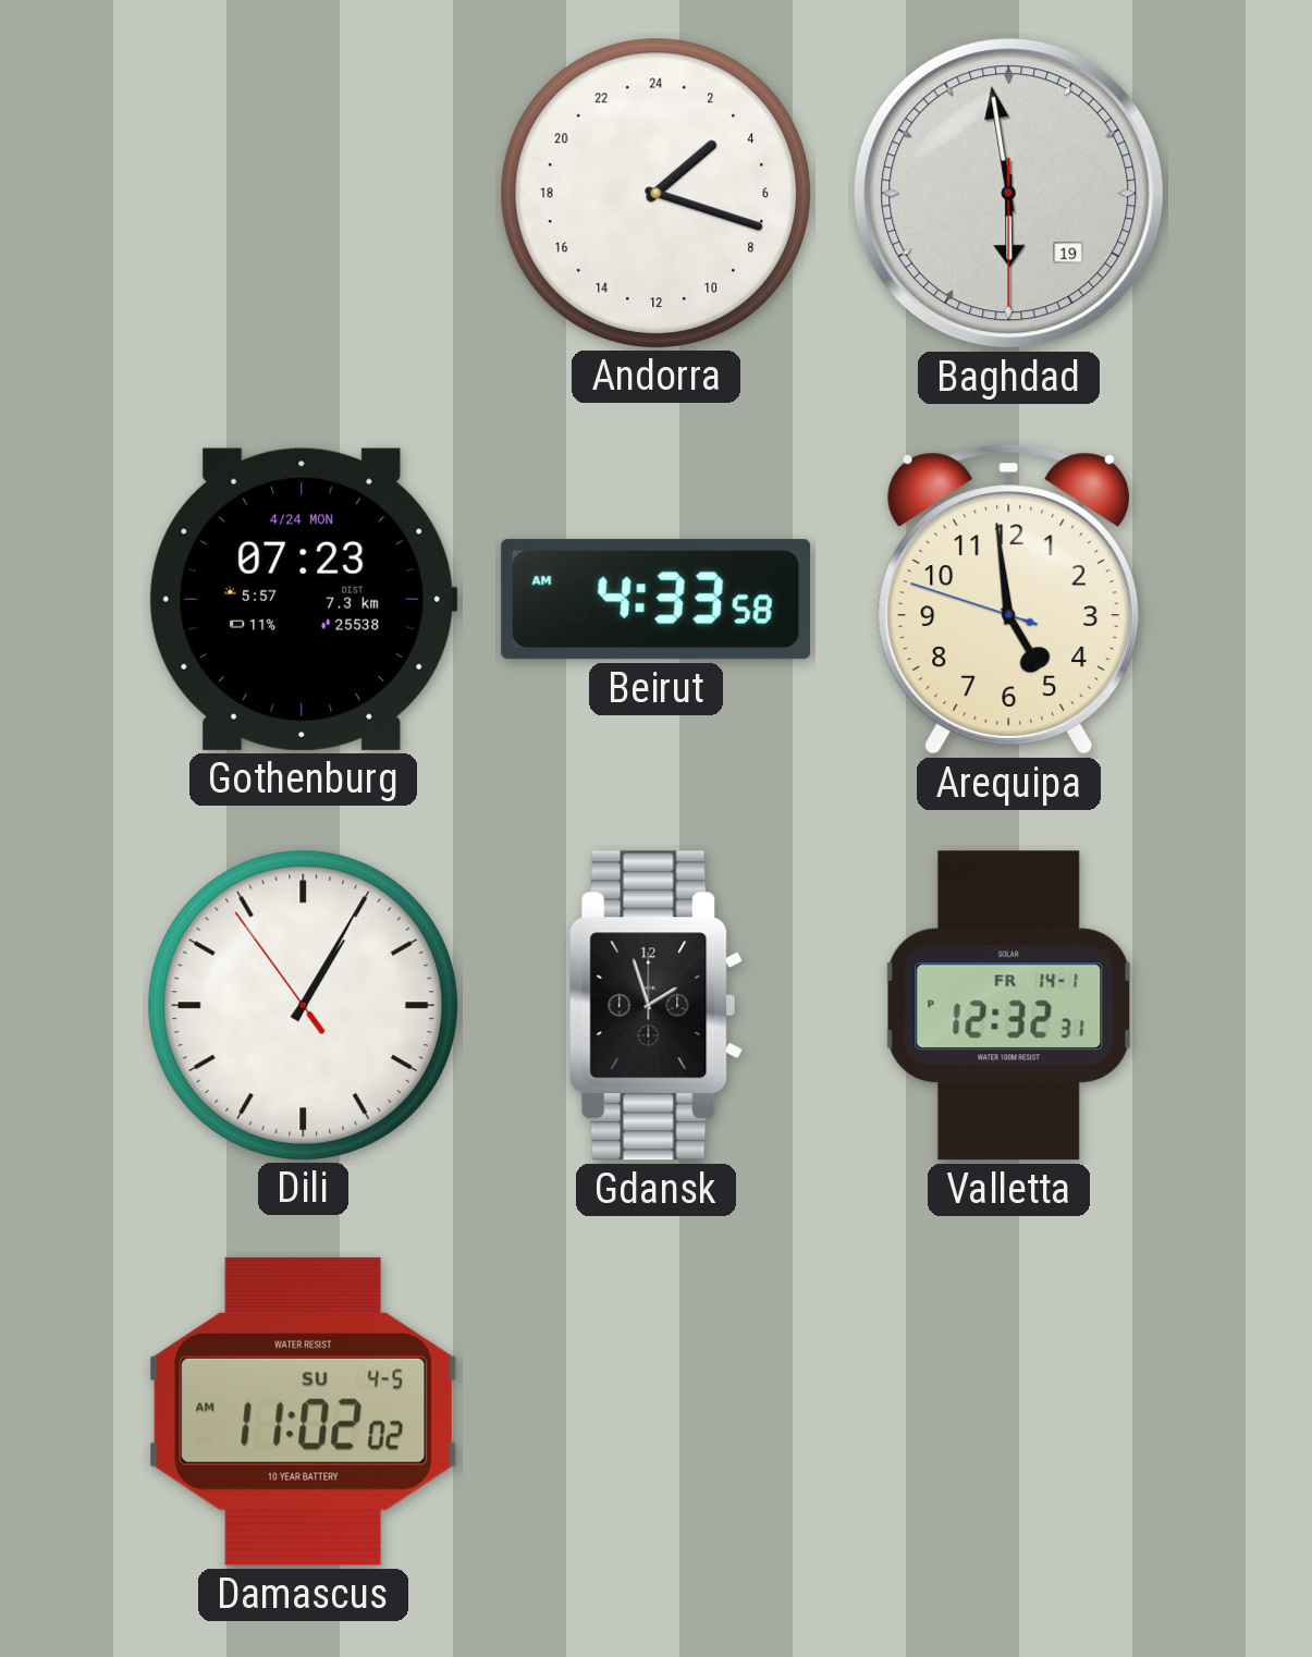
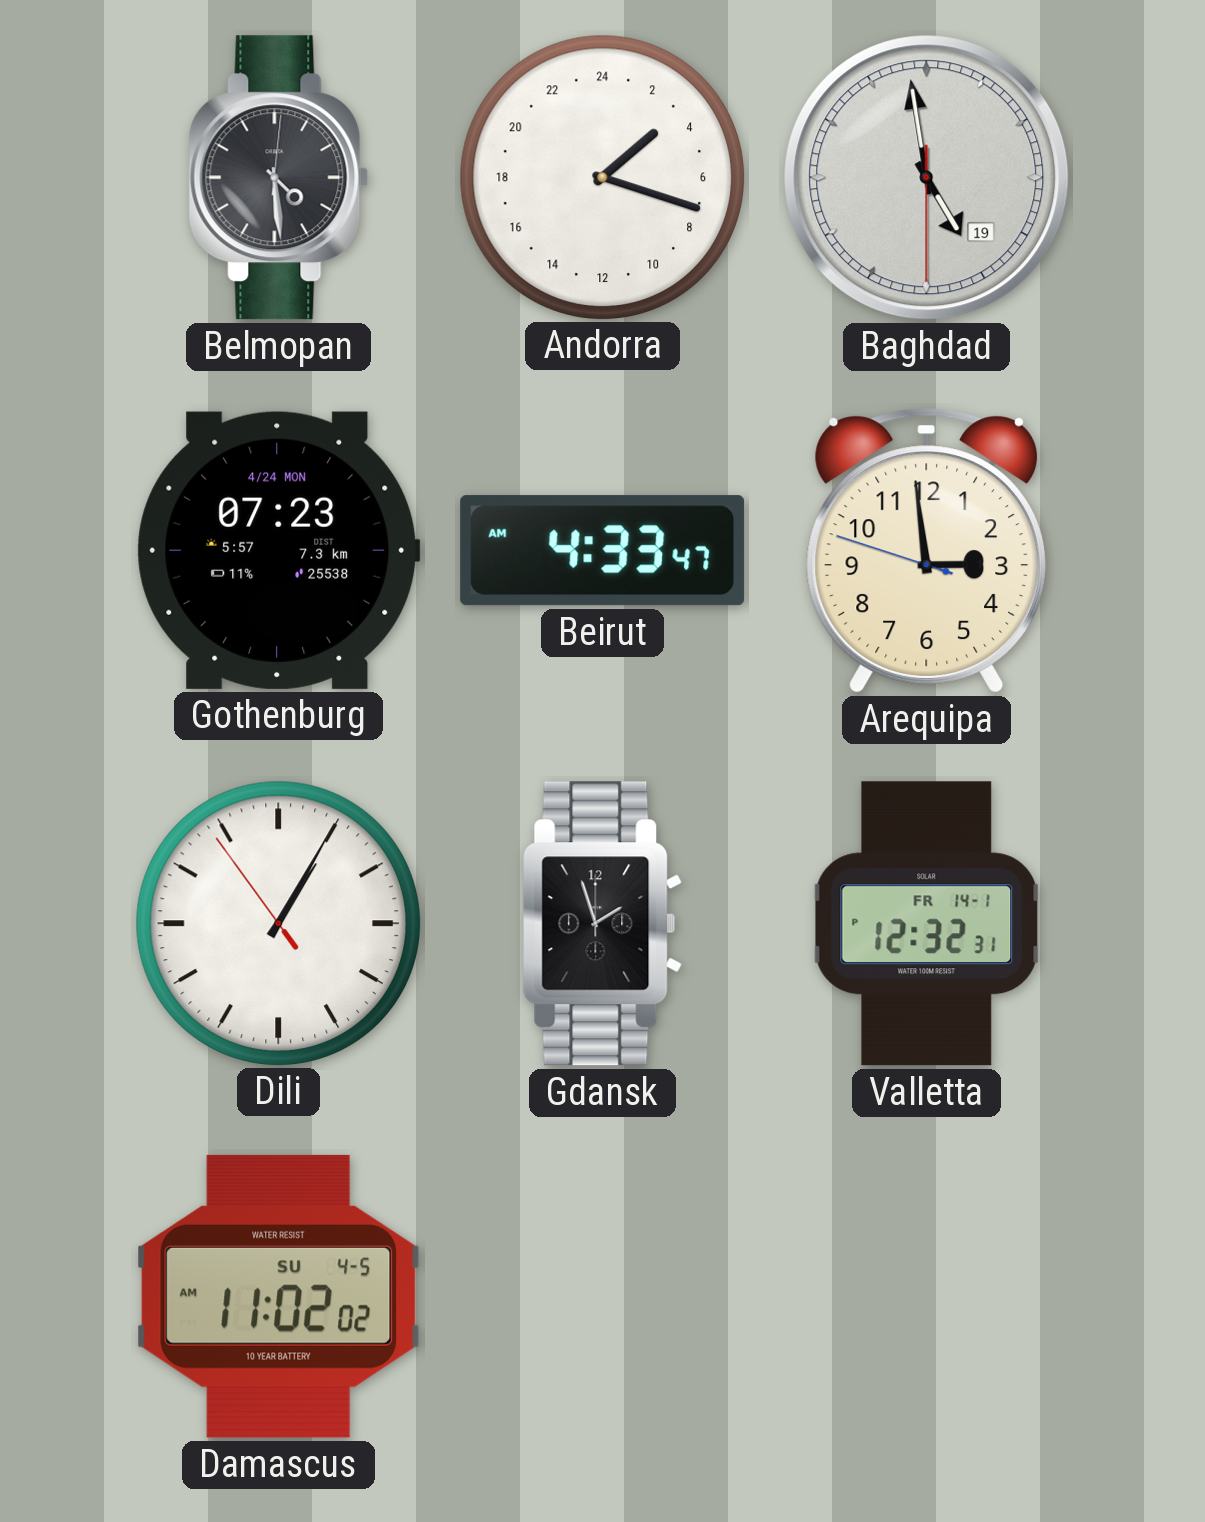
Belmopan: none -> 4:29 (279, 178)
Baghdad: 5:58 -> 4:58 (927, 178)
Beirut: 4:33:58 AM -> 4:33:47 AM (603, 551)
Arequipa: 4:58 -> 2:58 (926, 550)
